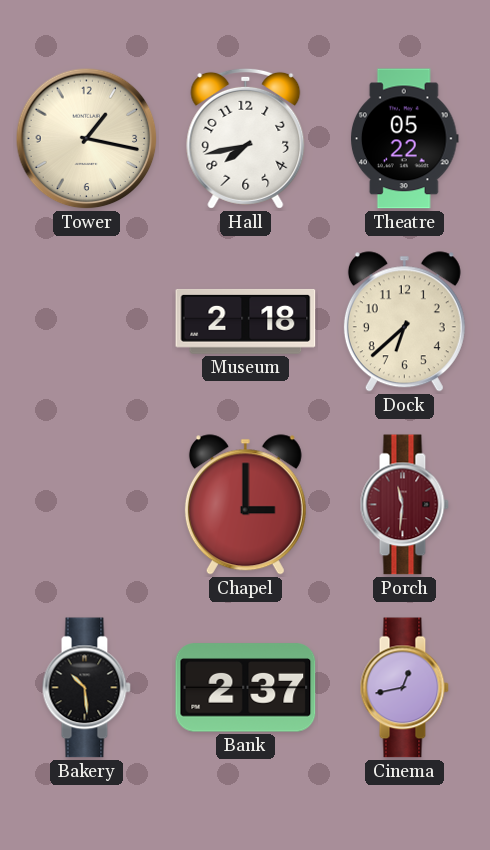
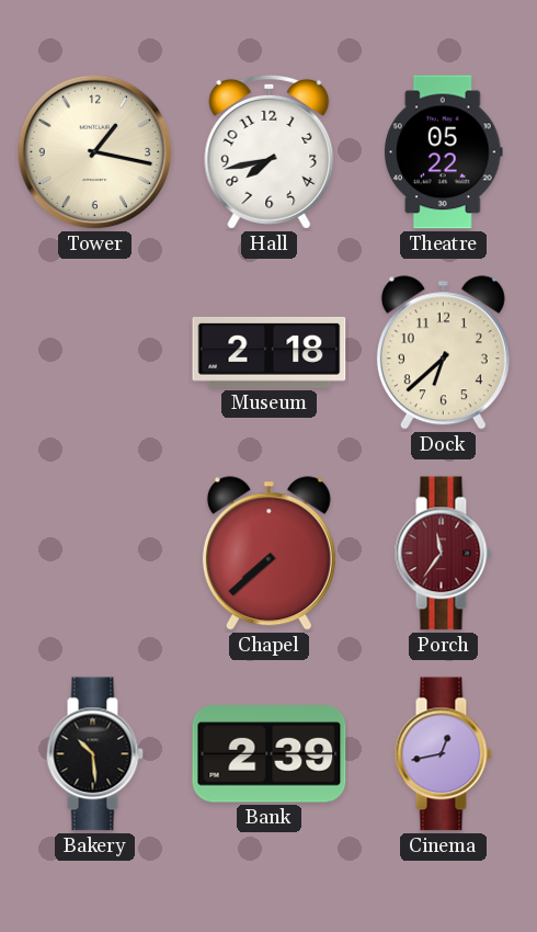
Chapel: 3:00 -> 7:38 (268, 554)
Porch: 11:31 -> 11:36 (443, 554)
Bank: 2:37 -> 2:39 (270, 754)
